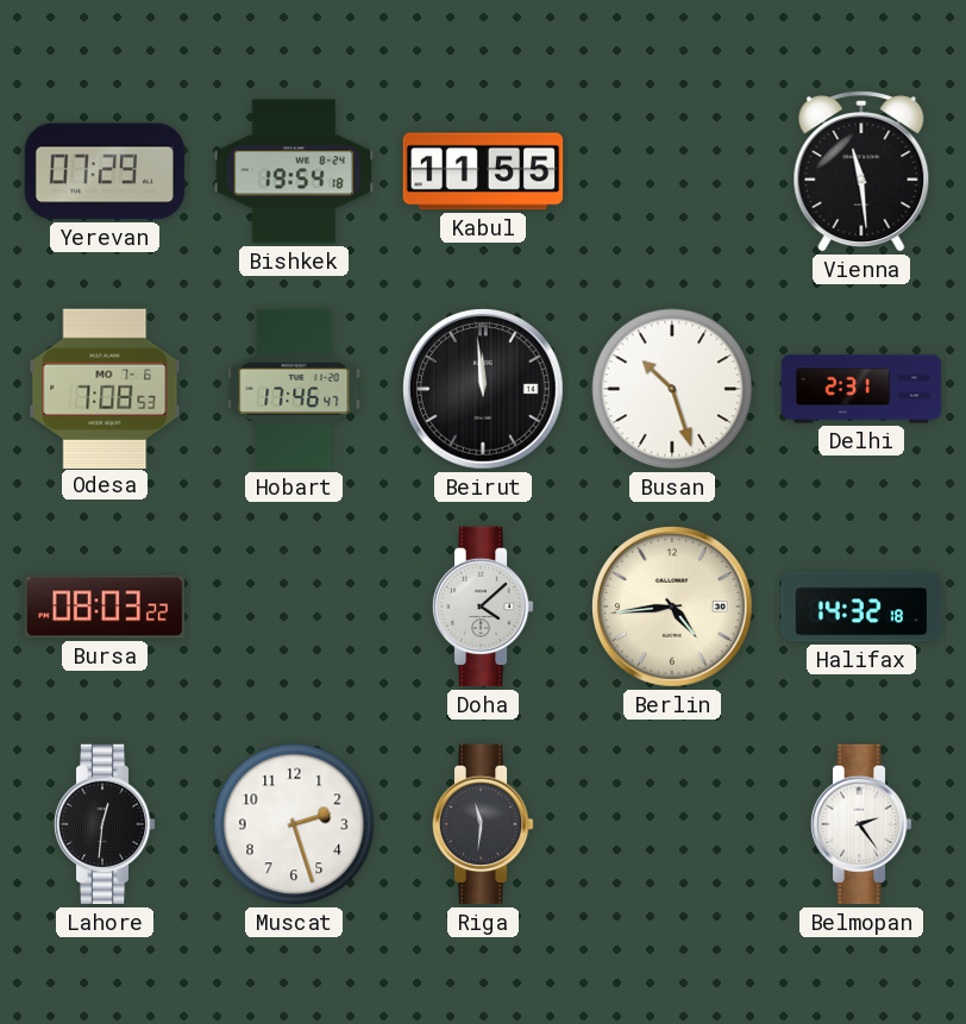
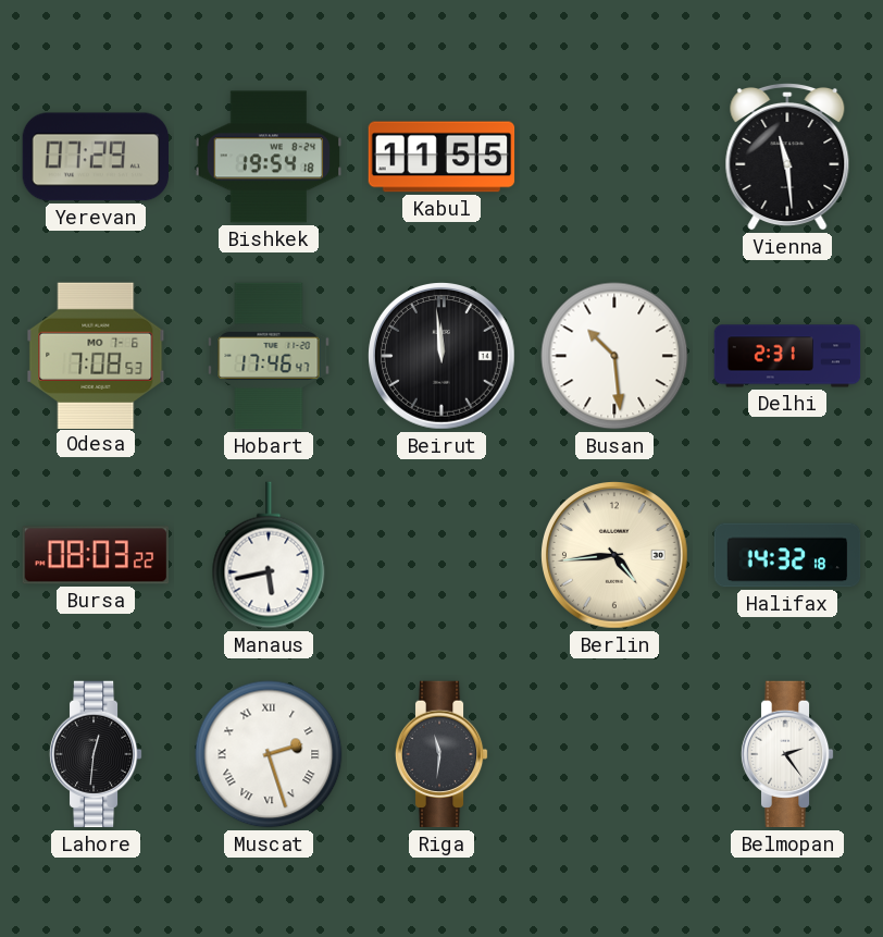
Busan: 10:27 -> 10:29 (614, 356)
Manaus: none -> 5:43 (269, 555)
Doha: 4:08 -> none (483, 607)
Muscat numerals: Arabic -> Roman (269, 754)
